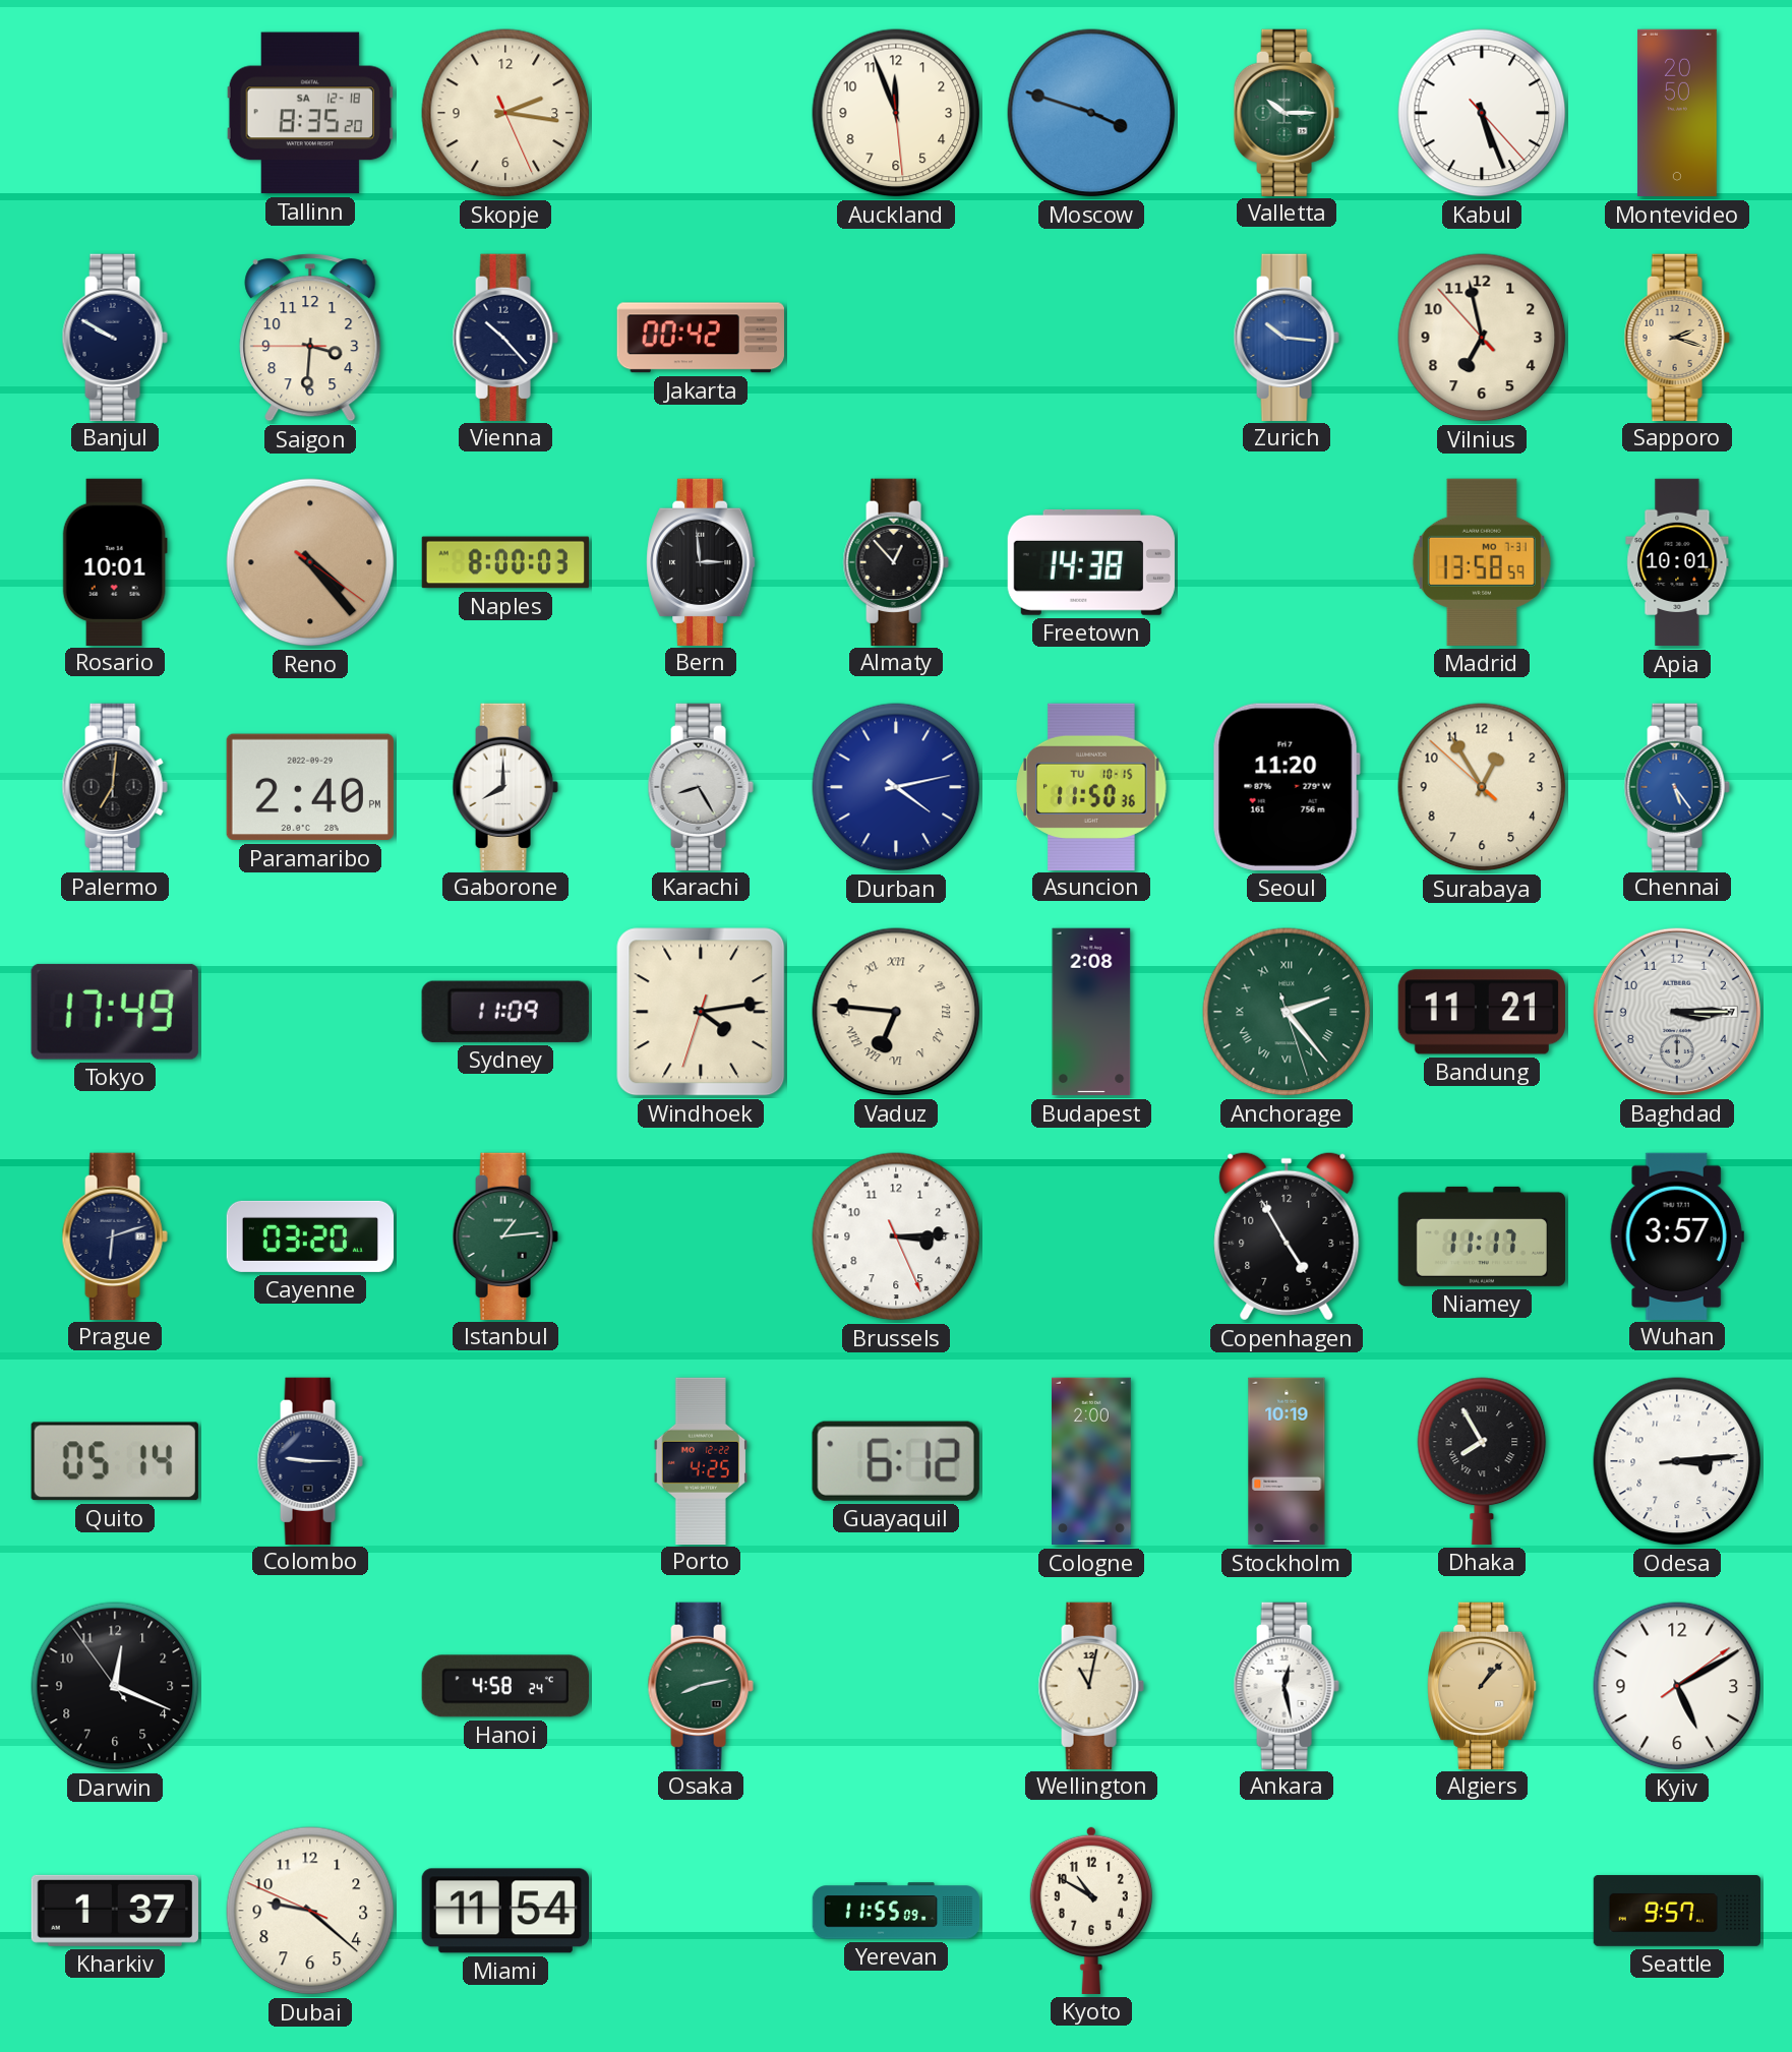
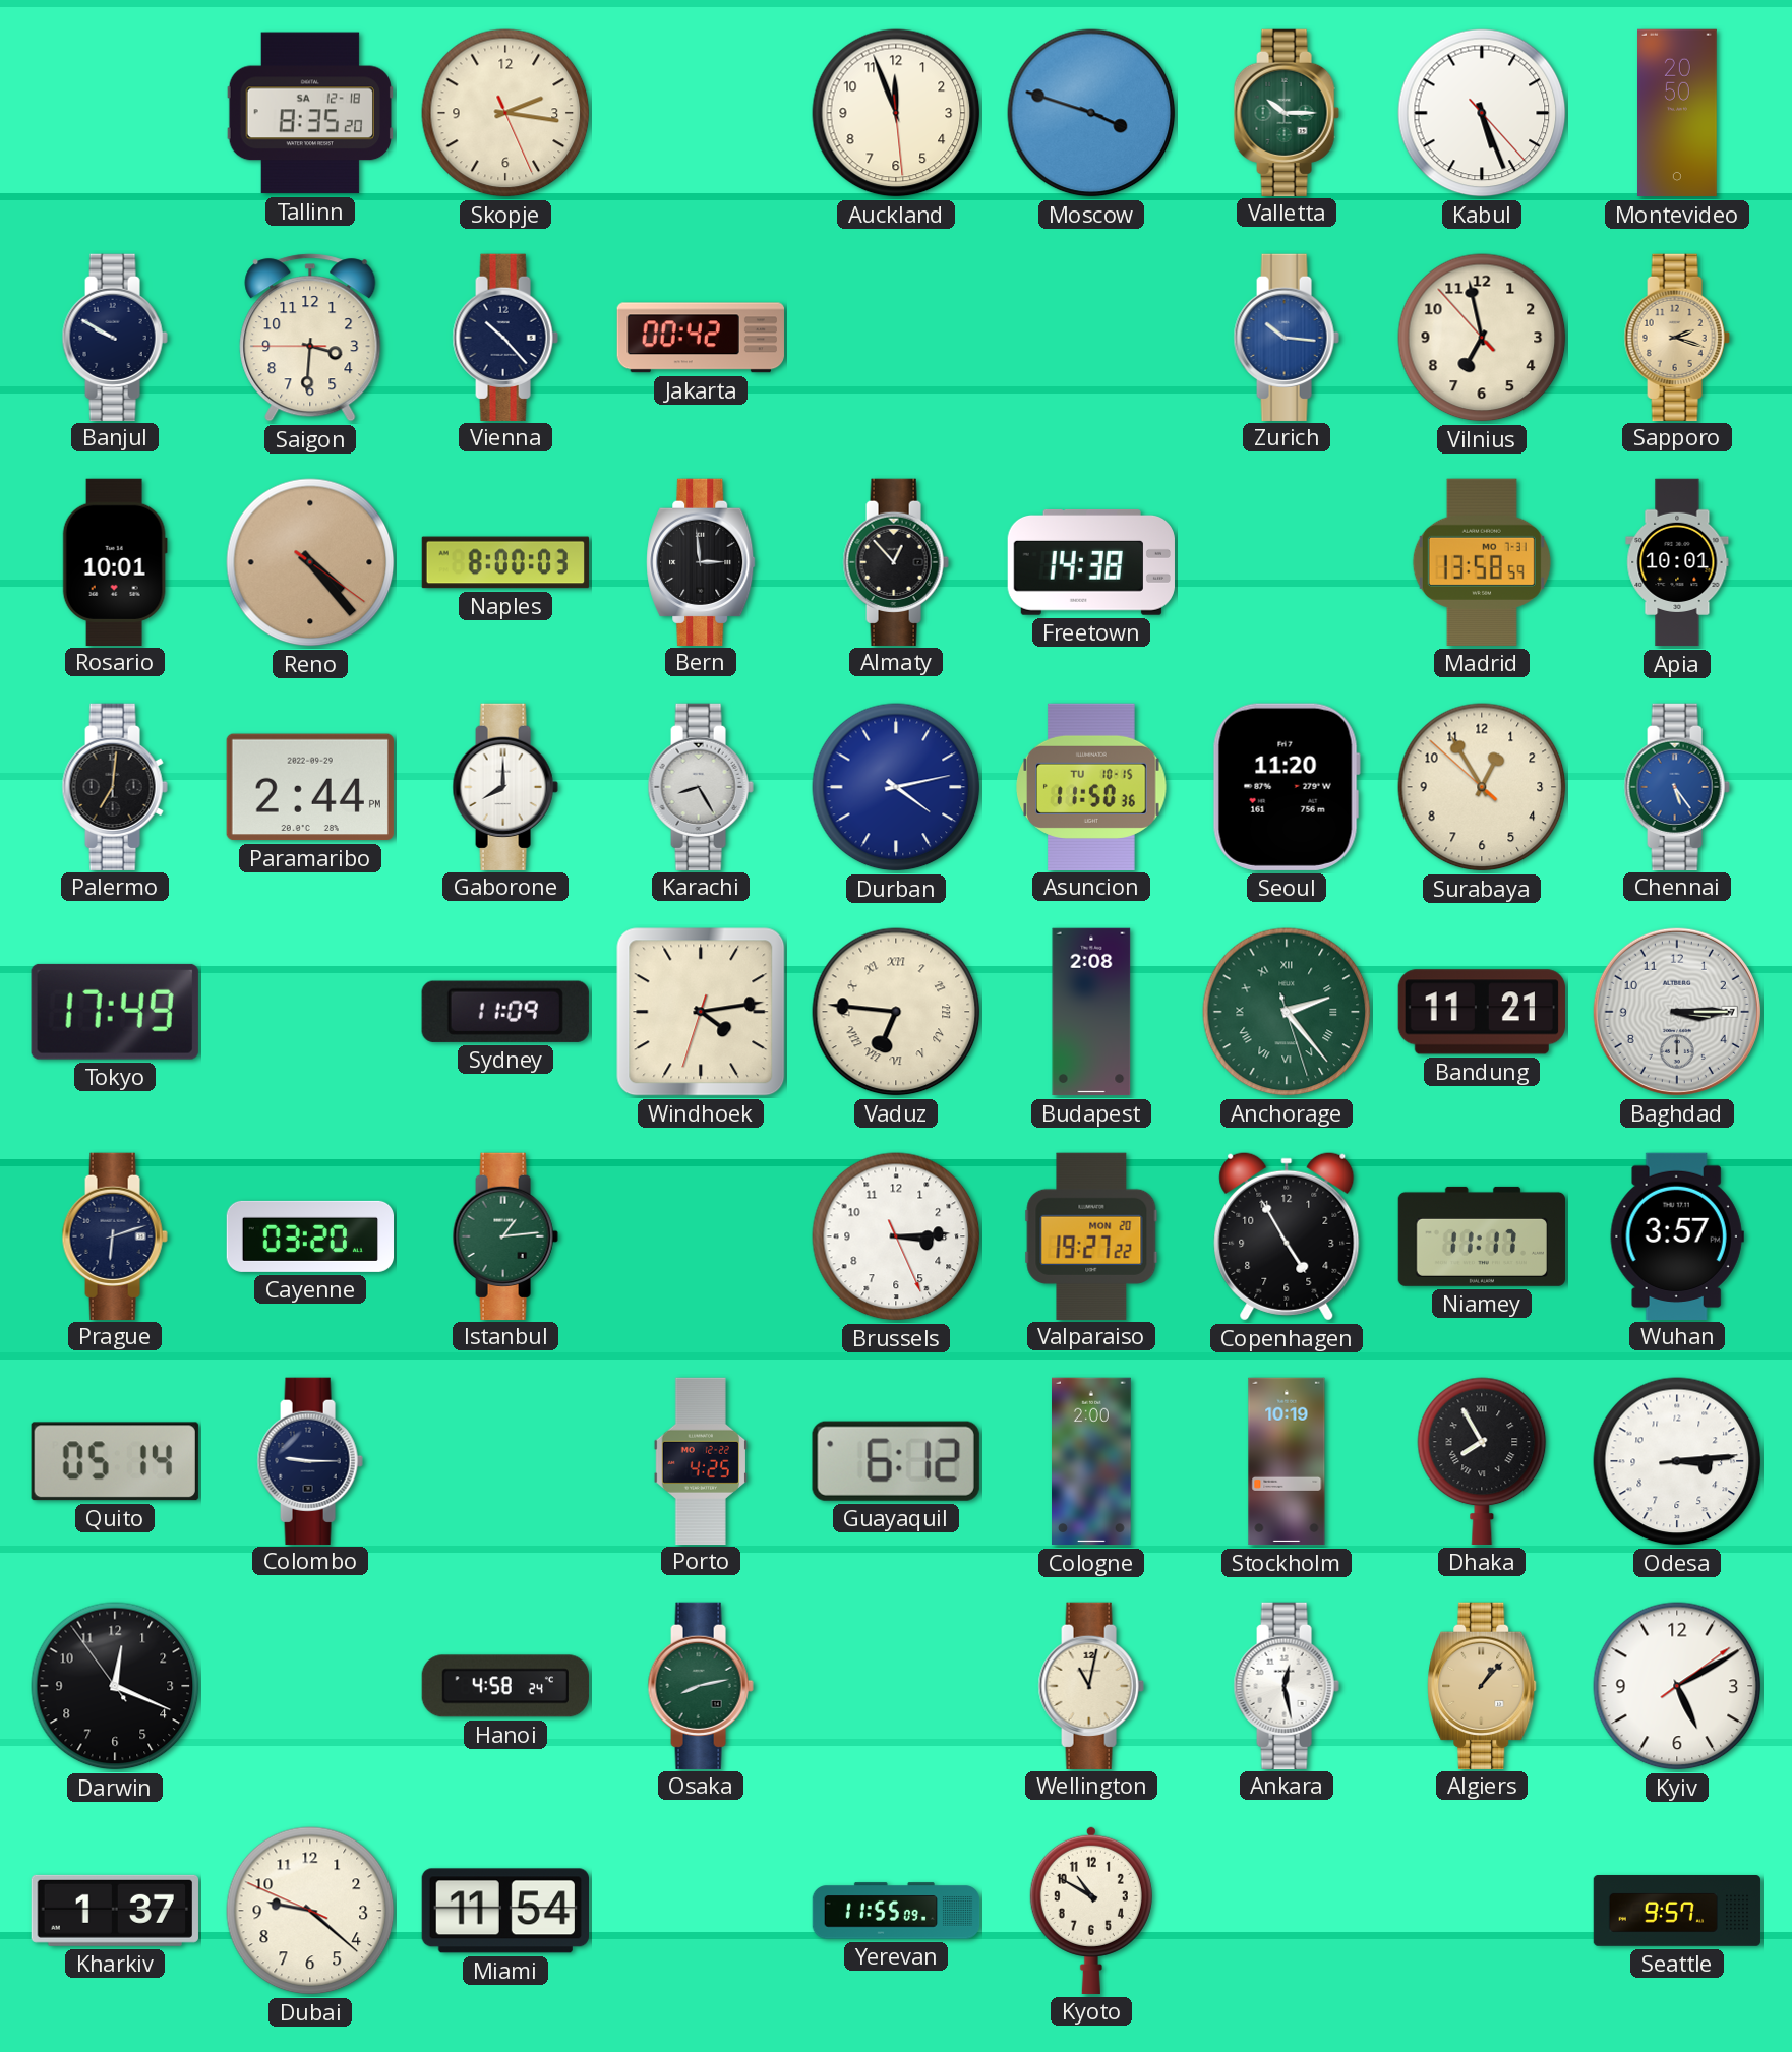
Paramaribo: 2:40 -> 2:44 (310, 787)
Valparaiso: none -> 19:27 (1091, 1235)
